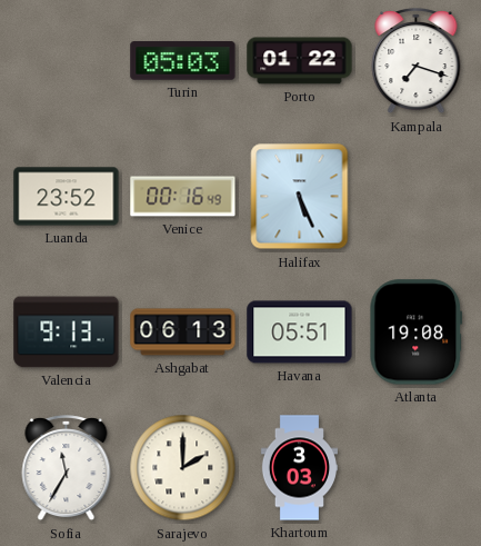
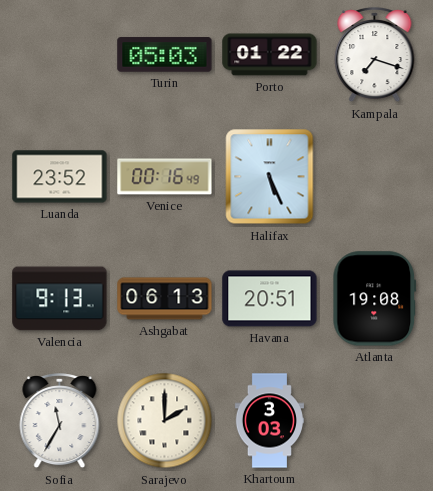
Havana: 05:51 -> 20:51 (270, 299)
